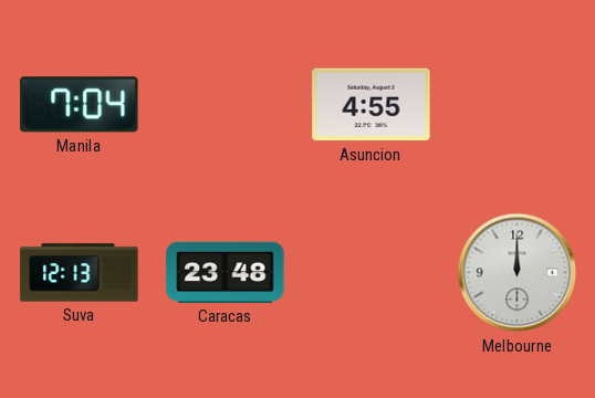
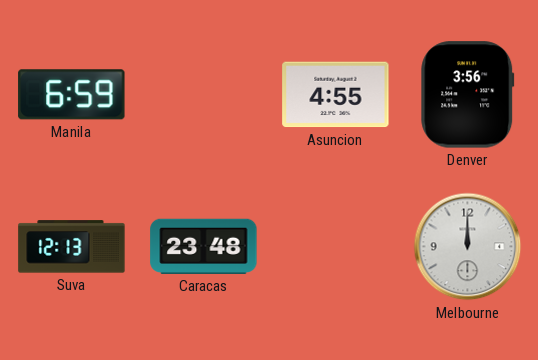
Manila: 7:04 -> 6:59 (72, 95)
Denver: none -> 3:56 (468, 95)
